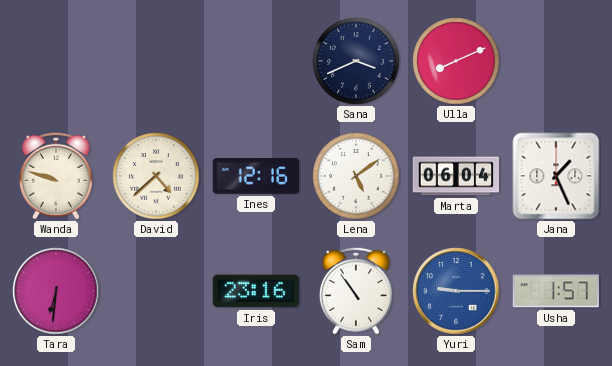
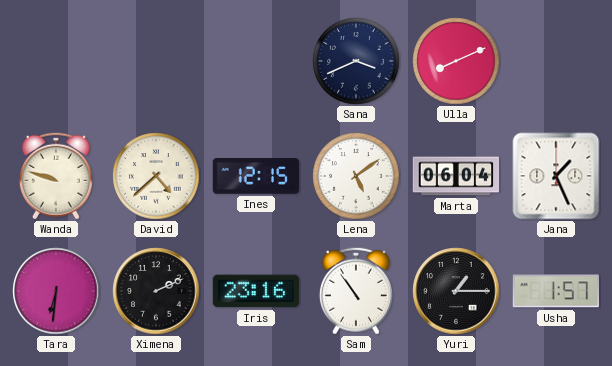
Ines: 12:16 -> 12:15 (256, 176)
Ximena: none -> 2:11 (156, 291)
Yuri: 9:15 -> 1:15 (456, 291)
Yuri dial: blue -> black (456, 291)
